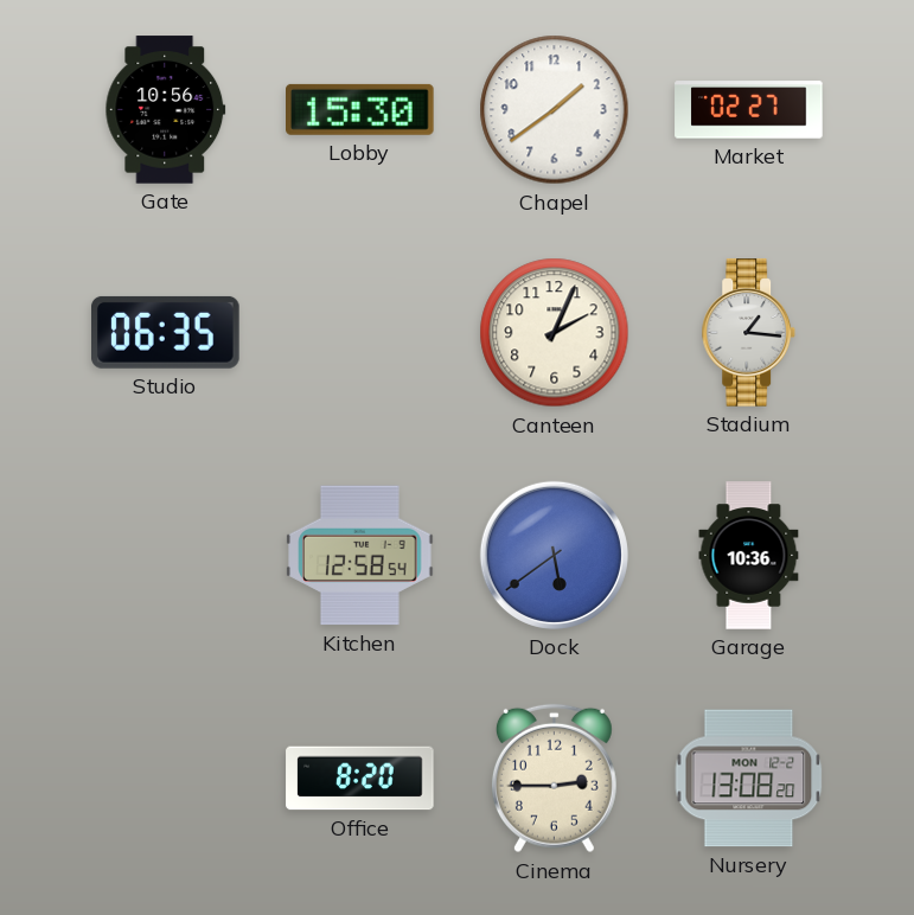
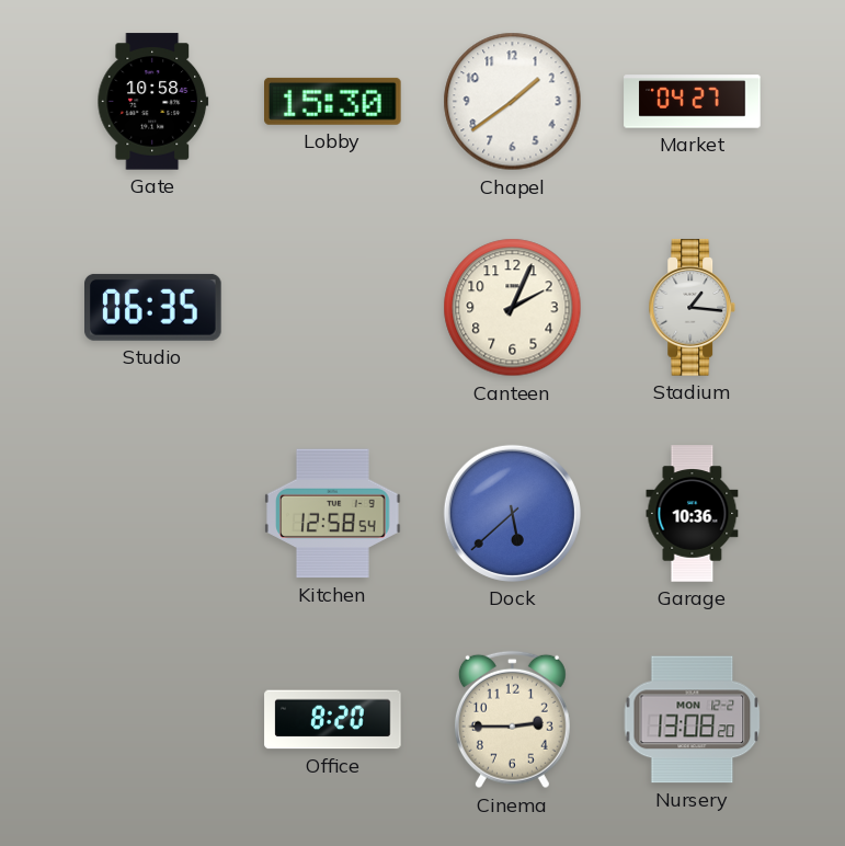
Gate: 10:56 -> 10:58 (153, 102)
Market: 02:27 -> 04:27 (693, 102)
Dock: 5:39 -> 5:38 (512, 513)
